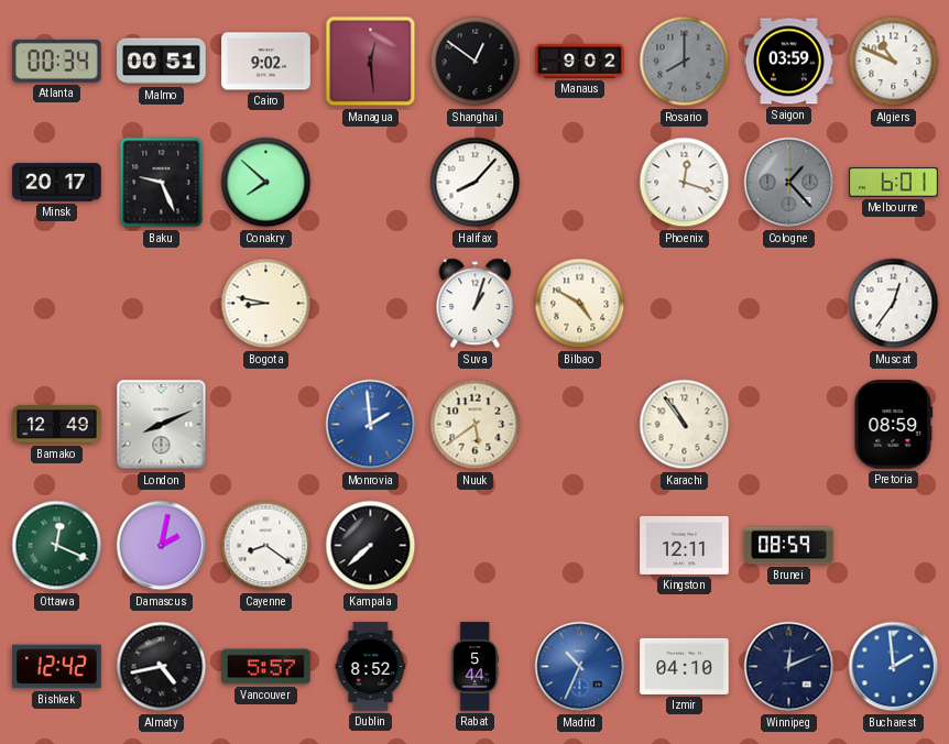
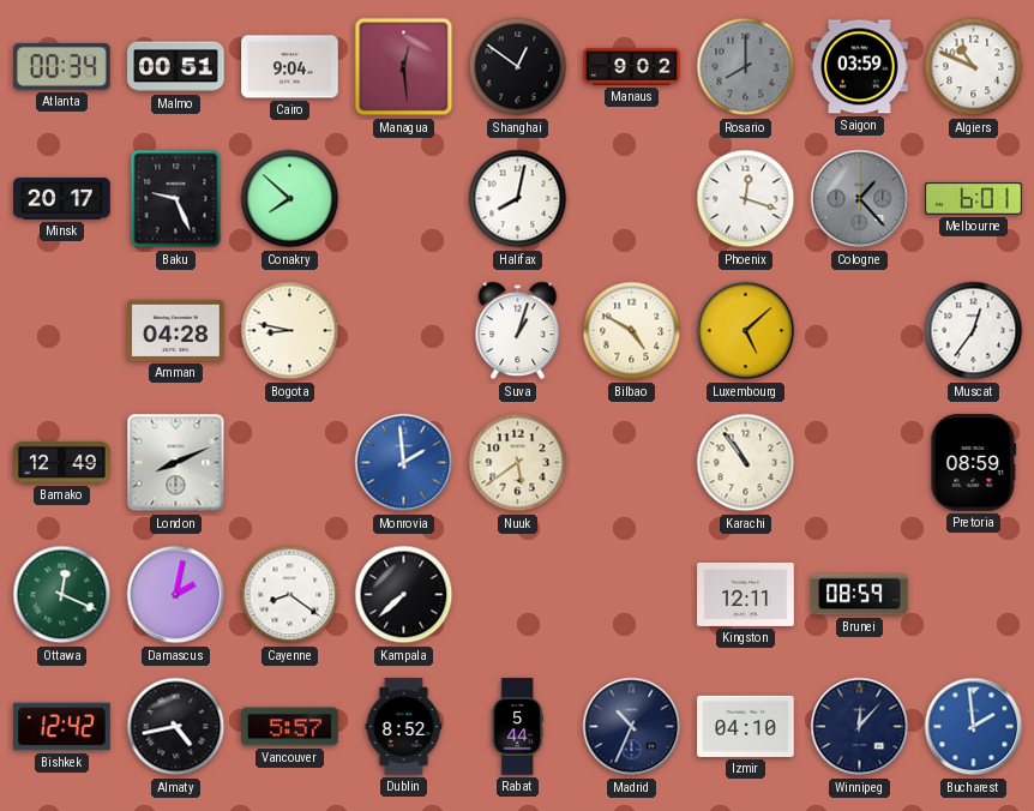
Cairo: 9:02 -> 9:04 (290, 67)
Halifax: 8:07 -> 8:02 (518, 199)
Amman: none -> 04:28 (176, 330)
Luxembourg: none -> 5:08 (746, 331)
Madrid dial: blue -> navy (632, 727)
Winnipeg: 12:11 -> 12:07 (860, 727)
